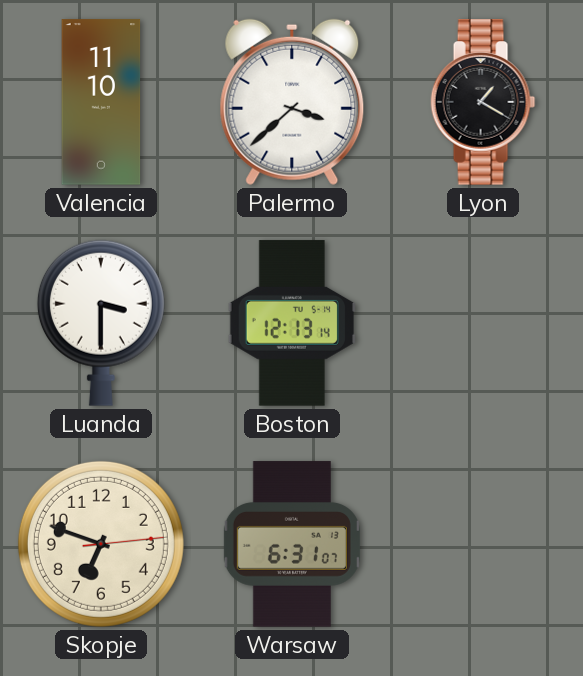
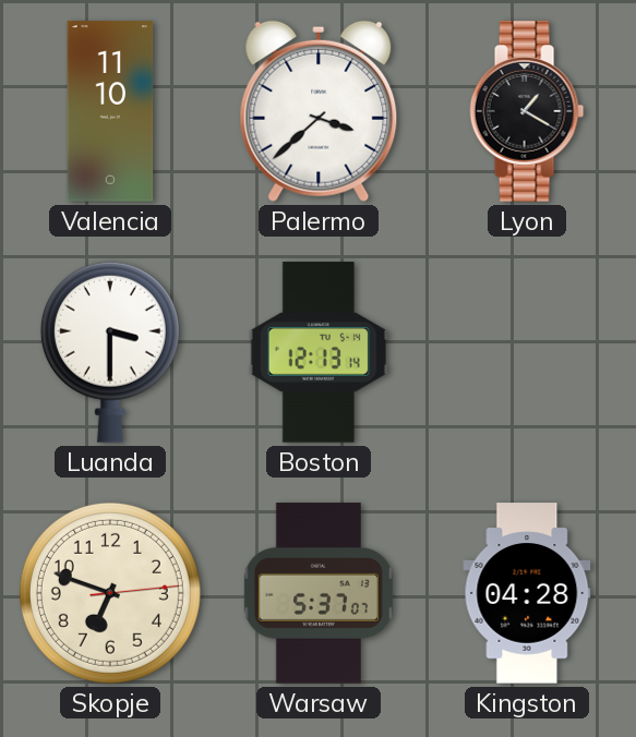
Warsaw: 6:31 -> 5:37 (319, 593)
Kingston: none -> 04:28 (527, 593)
